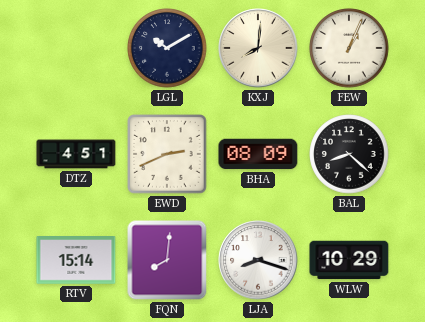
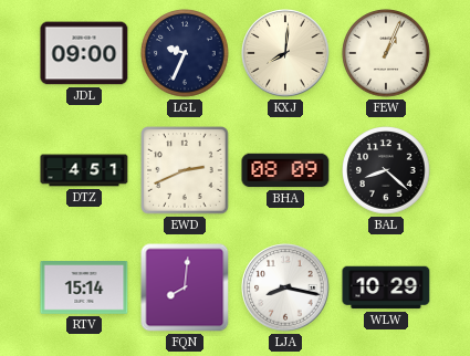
JDL: none -> 09:00 (84, 53)
LGL: 10:10 -> 9:34 (185, 53)
LJA: 8:18 -> 8:17 (285, 287)
